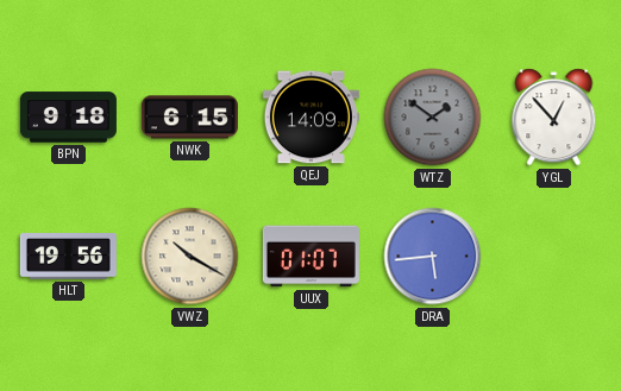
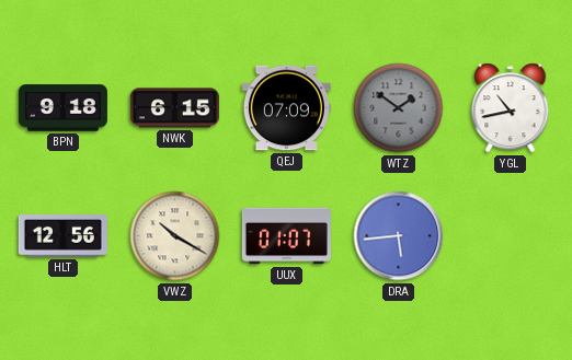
QEJ: 14:09 -> 07:09 (286, 108)
YGL: 12:53 -> 10:43 (511, 108)
HLT: 19:56 -> 12:56 (62, 236)
